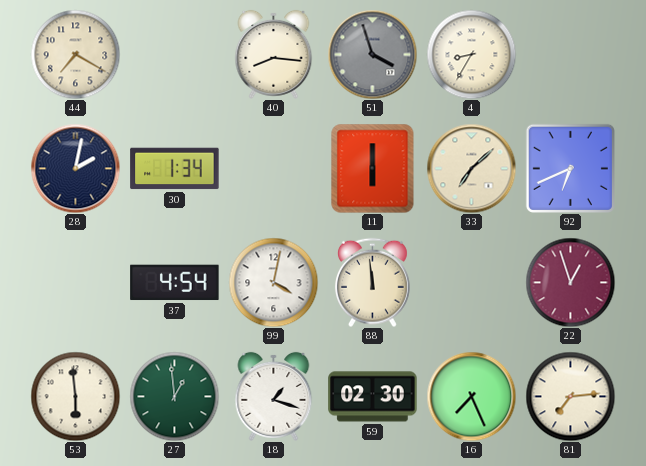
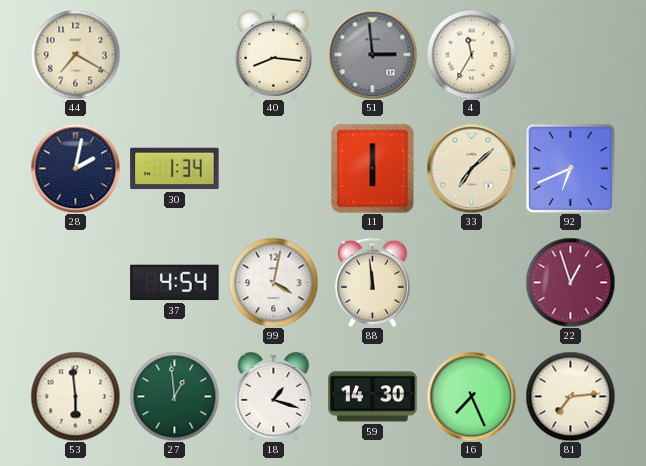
51: 3:57 -> 2:59 (372, 54)
4: 8:35 -> 11:35 (471, 54)
59: 02:30 -> 14:30 (373, 397)
